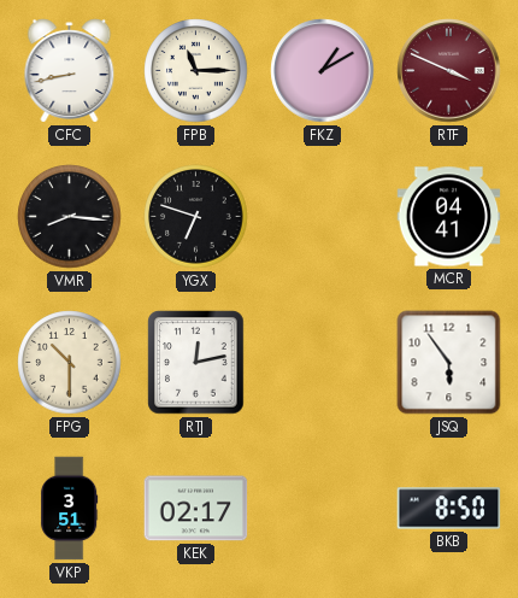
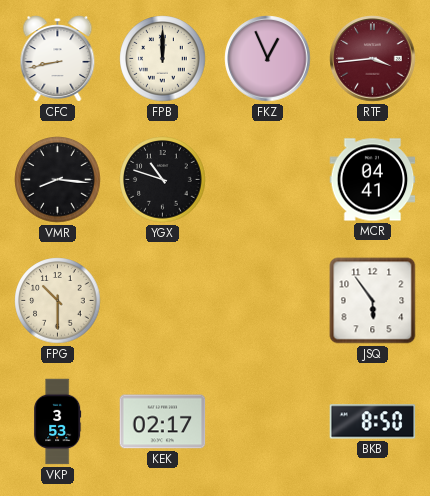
FPB: 11:15 -> 12:00 (163, 59)
FKZ: 1:10 -> 12:56 (268, 59)
RTF: 3:49 -> 3:44 (373, 59)
YGX: 6:48 -> 10:48 (163, 180)
RTJ: 12:13 -> none (196, 363)
VKP: 3:51 -> 3:53 (58, 422)
